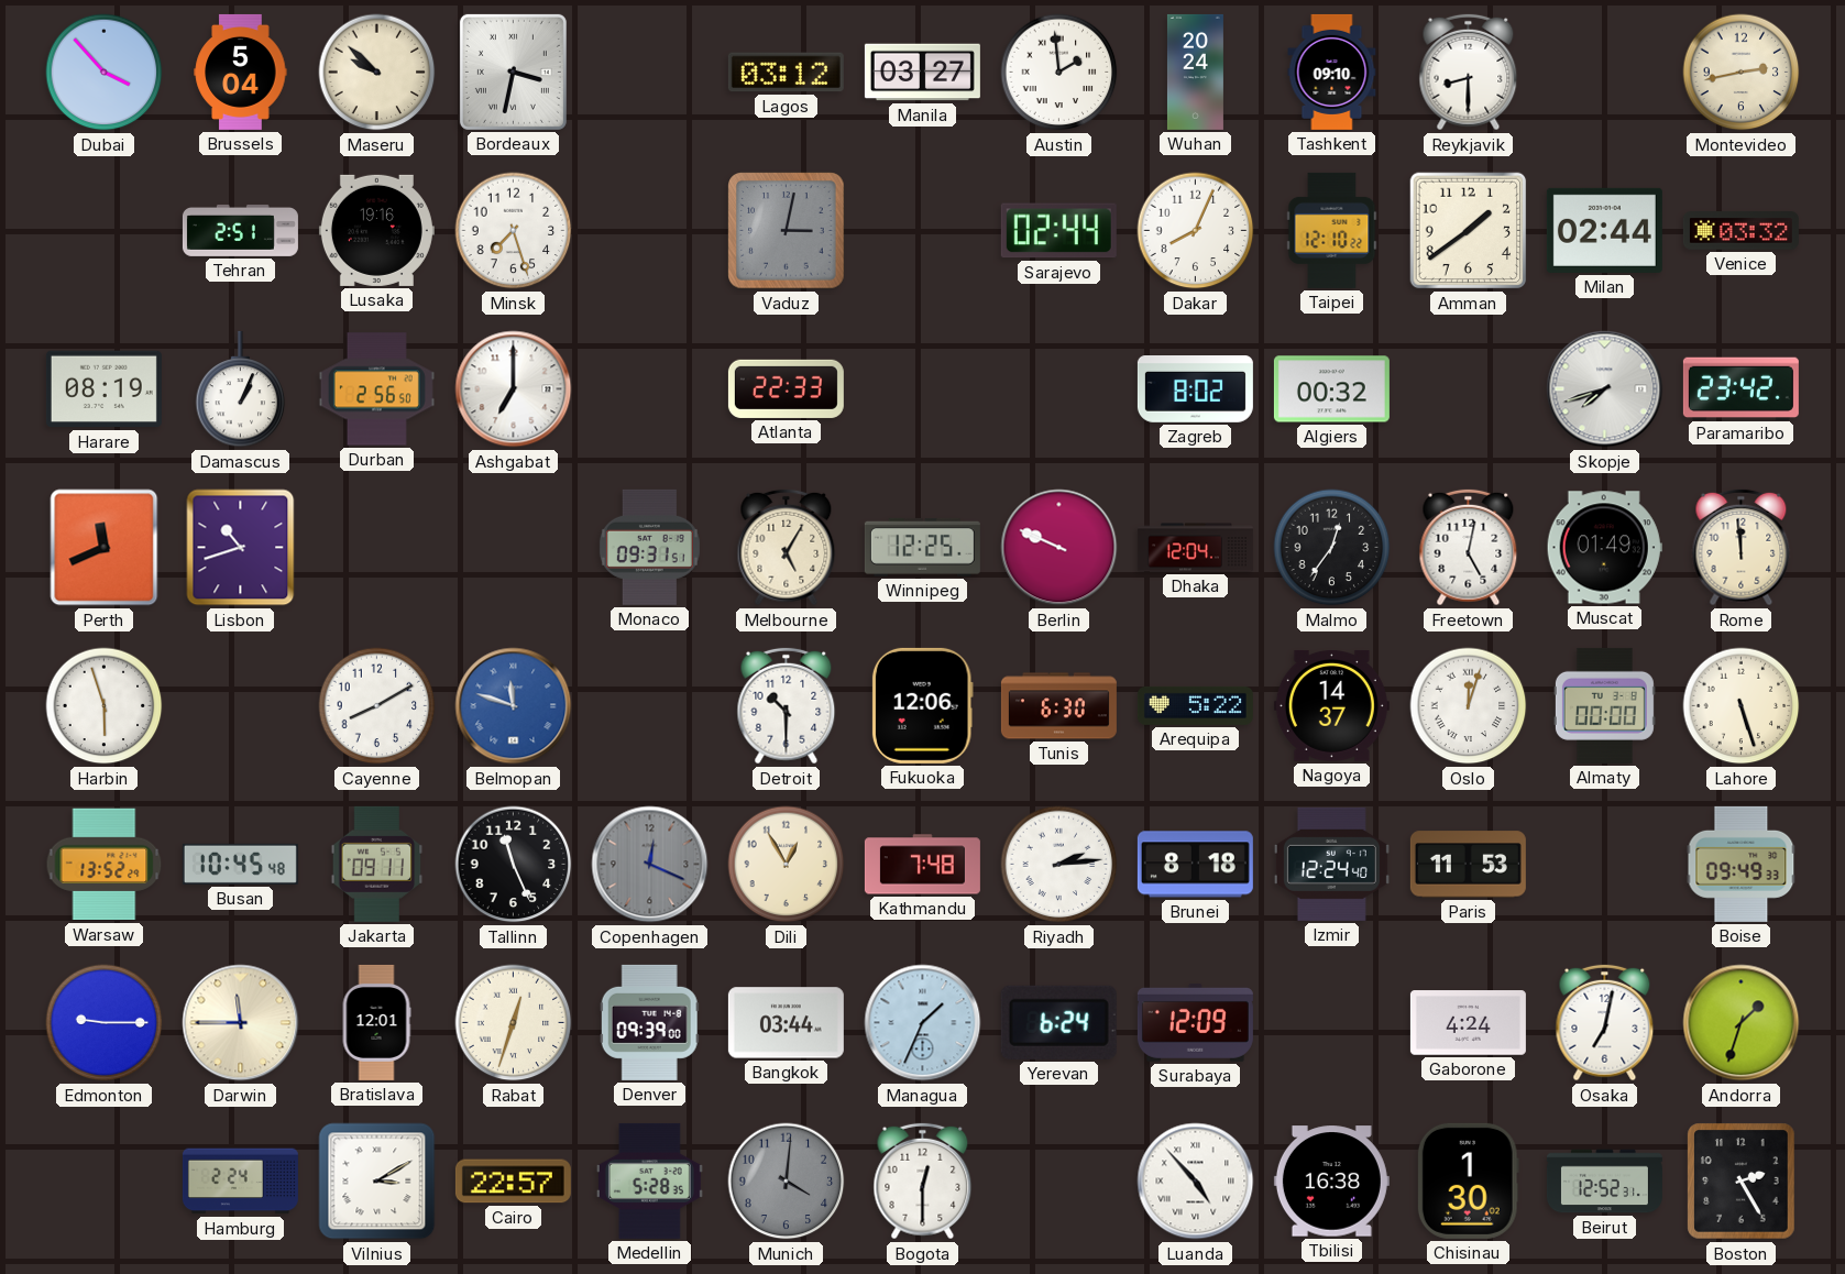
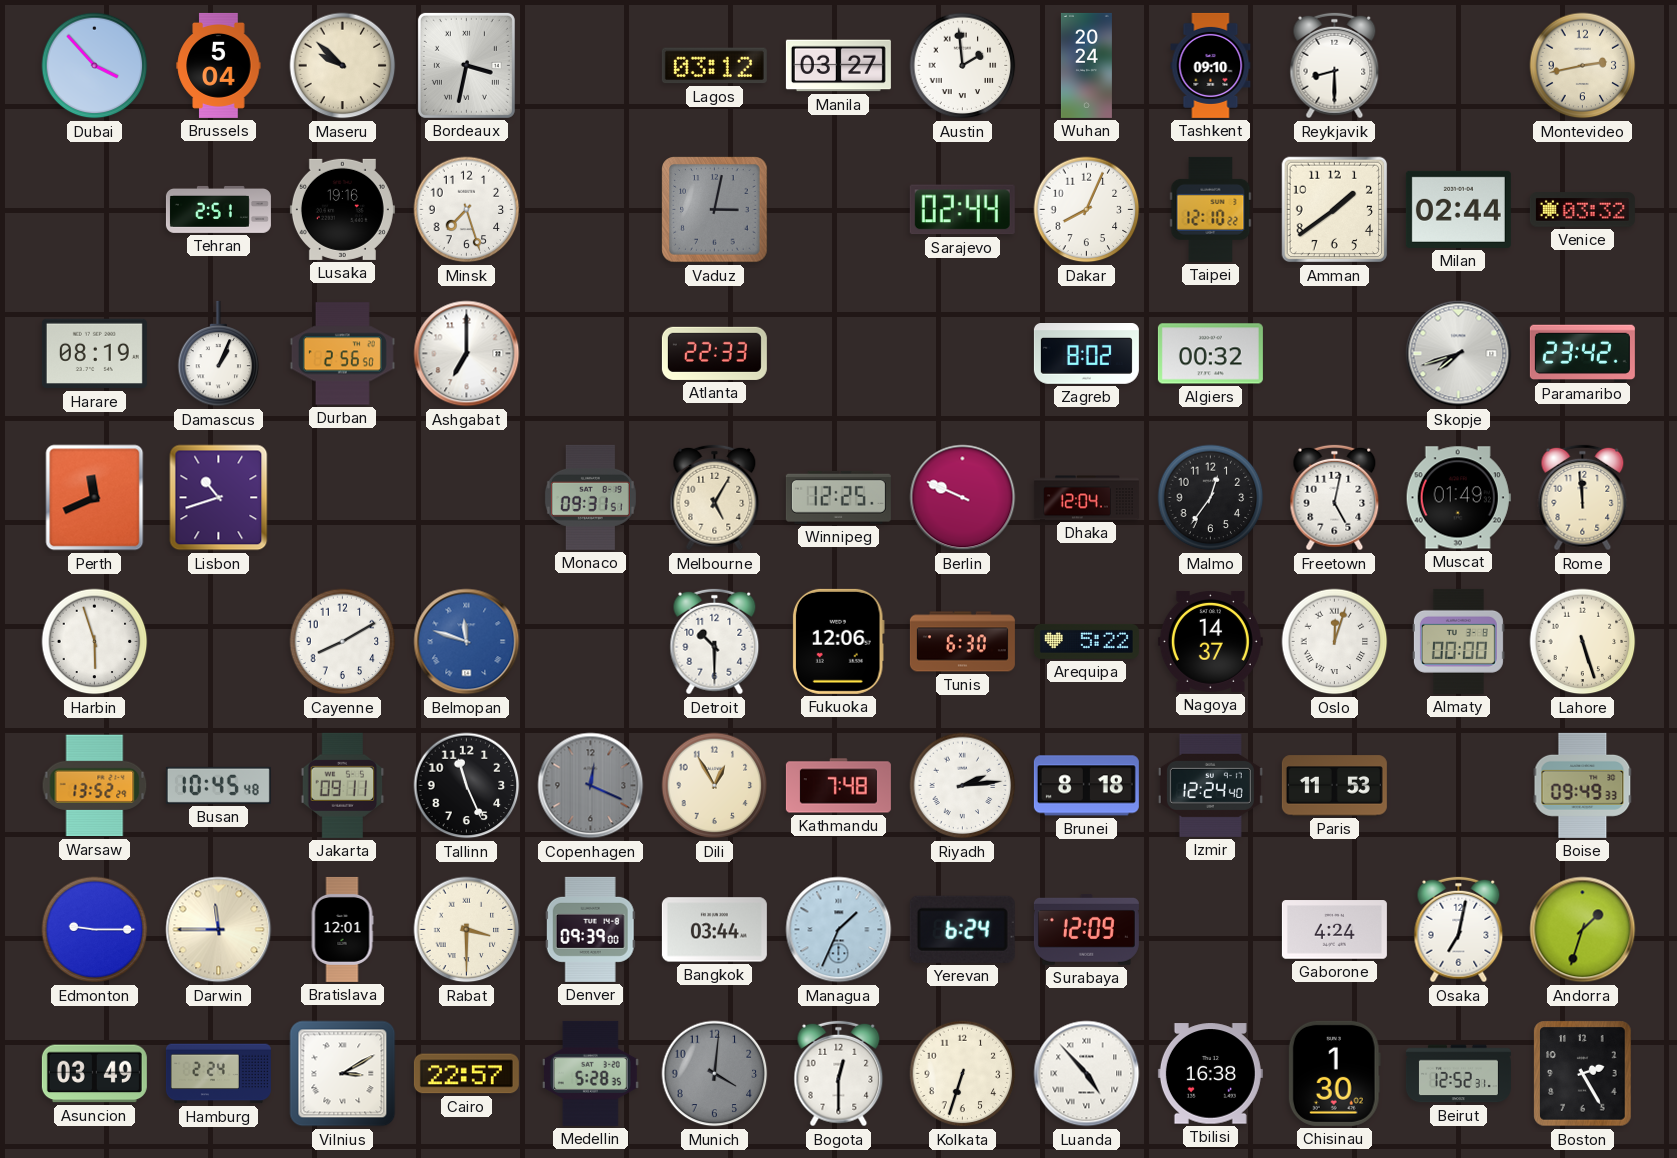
Rabat: 12:33 -> 3:30 (467, 930)
Asuncion: none -> 03:49 (94, 1074)
Kolkata: none -> 6:33 (963, 1074)
